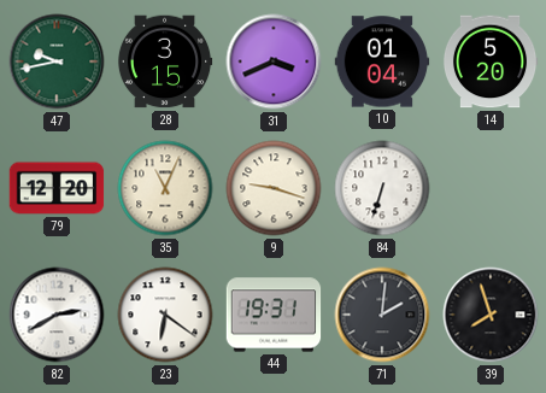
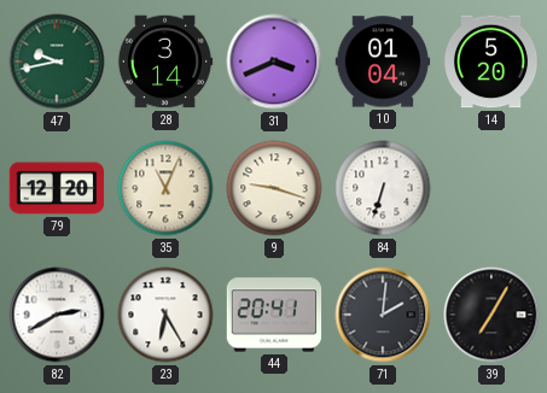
28: 3:15 -> 3:14 (165, 61)
23: 6:21 -> 6:25 (165, 315)
44: 19:31 -> 20:41 (274, 315)
39: 7:57 -> 7:05 (491, 315)
